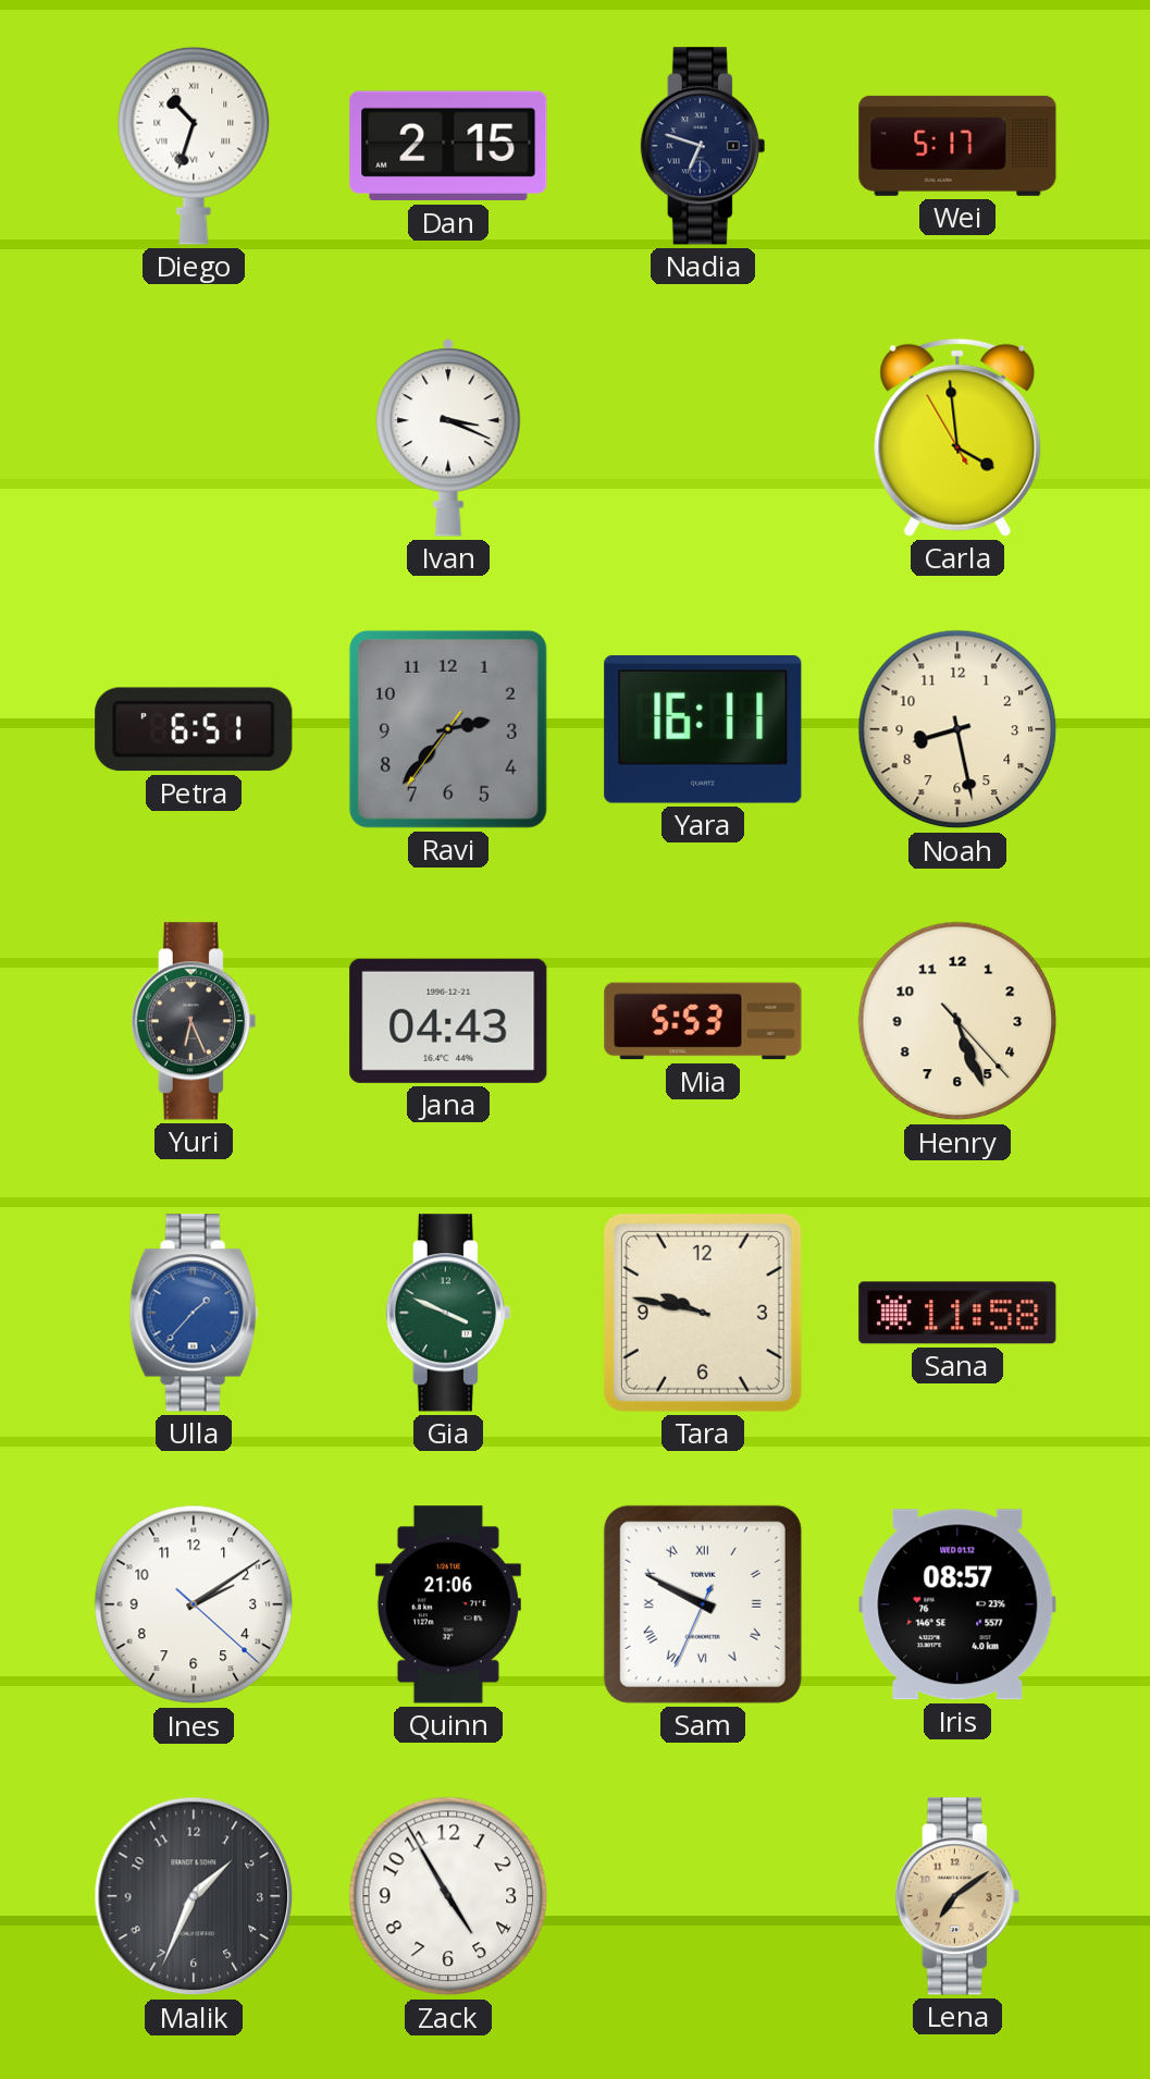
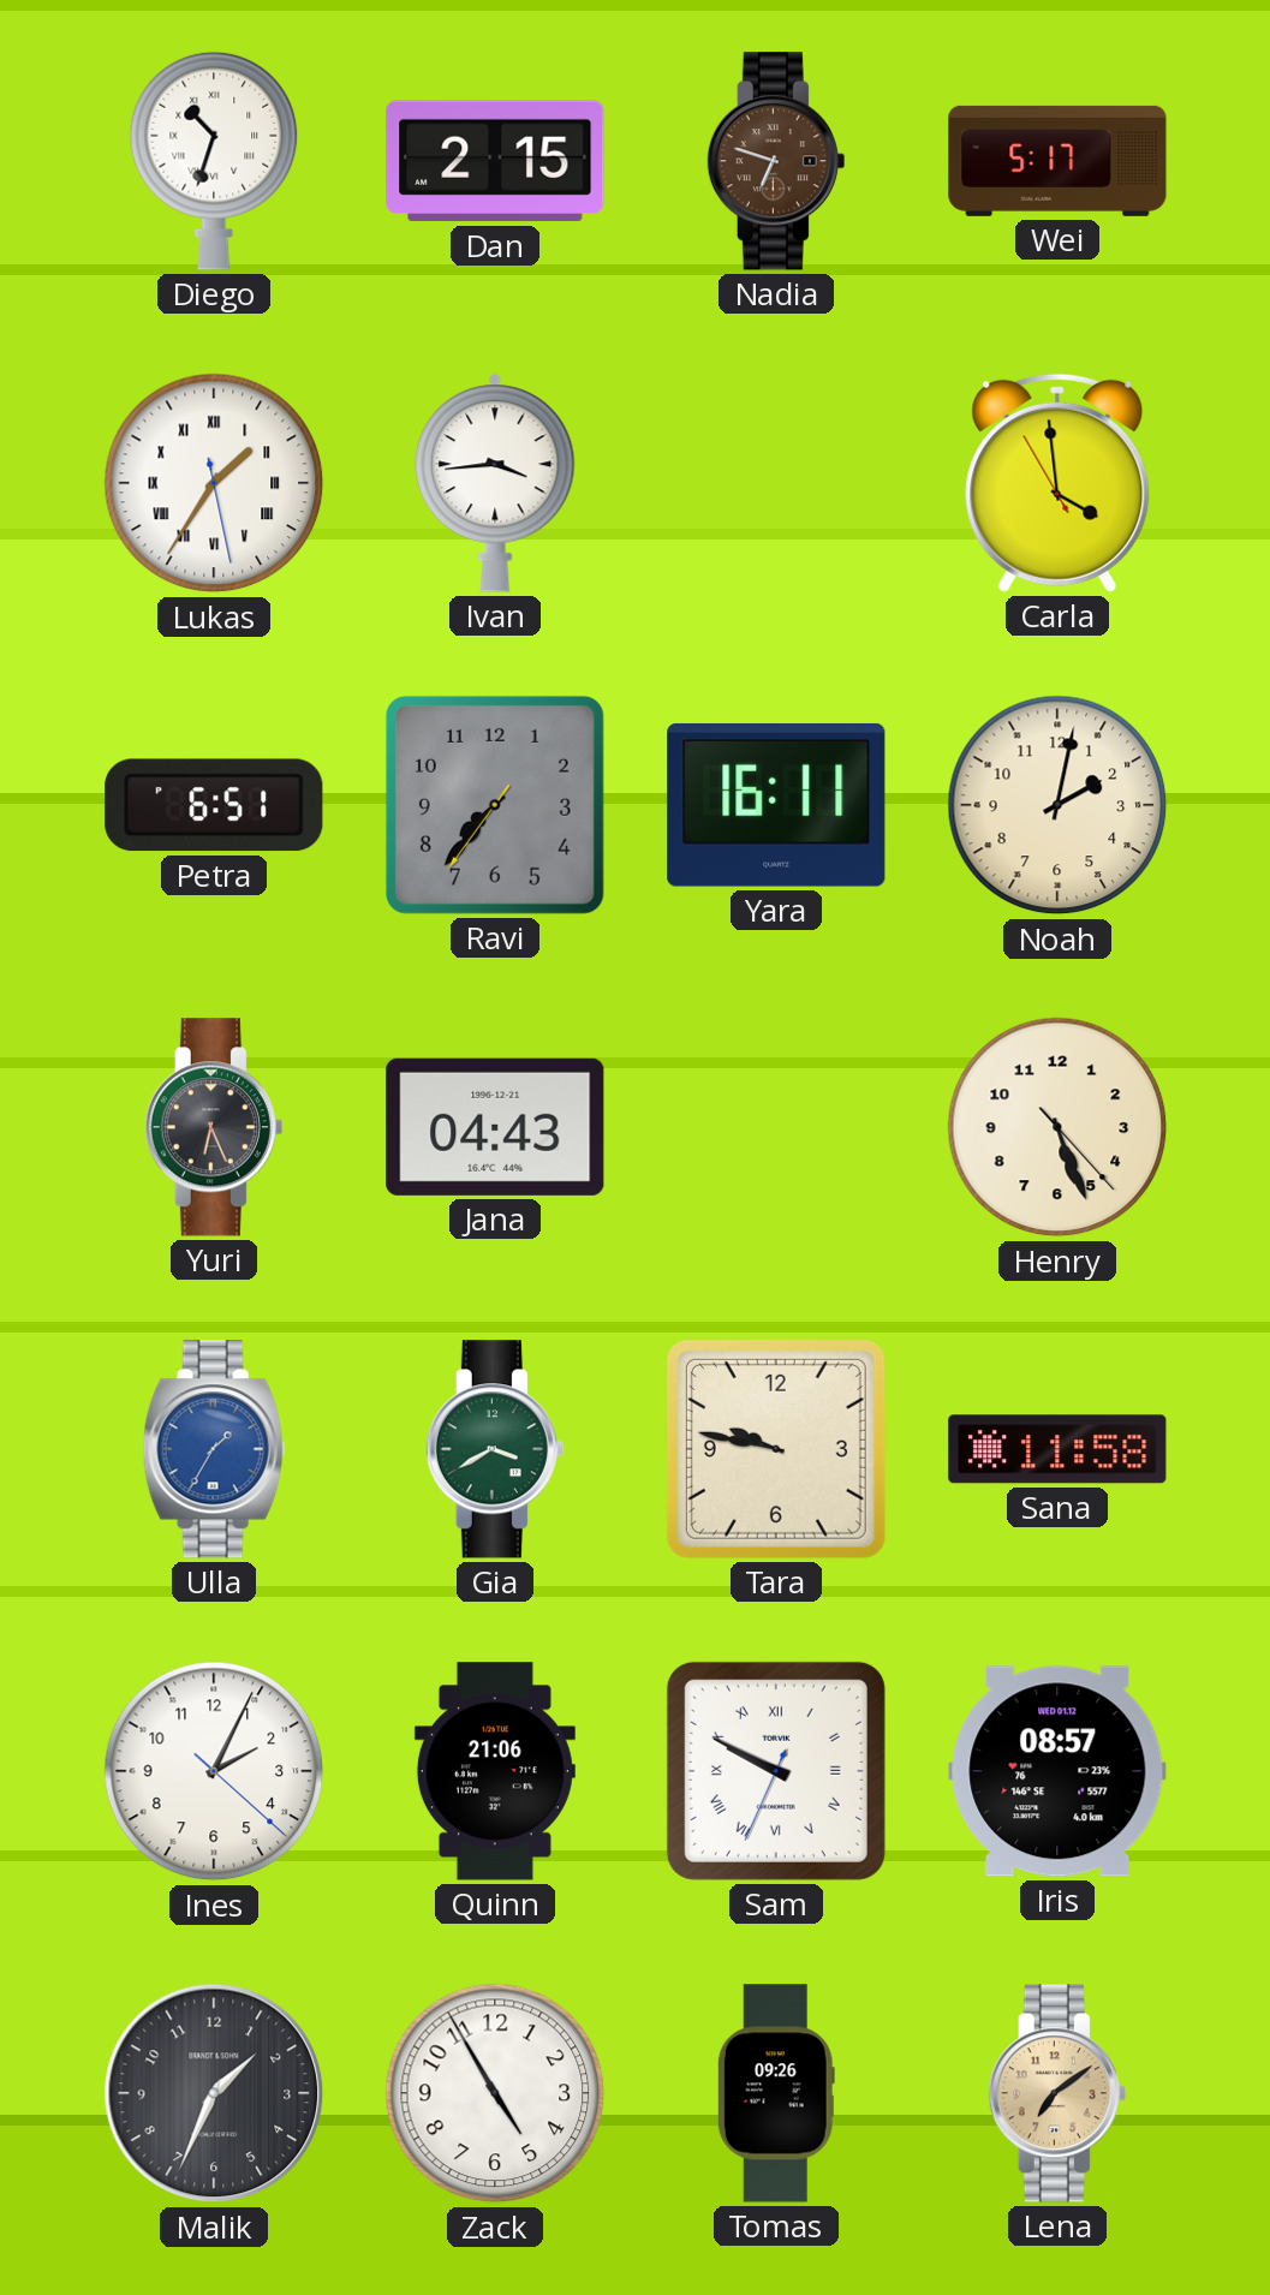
Nadia dial: navy -> brown (776, 161)
Lukas: none -> 1:35 (214, 483)
Ivan: 3:19 -> 3:44 (495, 483)
Ravi: 2:36 -> 7:36 (495, 805)
Noah: 8:28 -> 2:02 (1057, 805)
Mia: 5:53 -> none (703, 1021)
Ulla: 1:37 -> 1:35 (214, 1449)
Gia: 3:49 -> 3:40 (495, 1449)
Ines: 2:09 -> 2:04 (214, 1771)
Tomas: none -> 09:26 (776, 2093)
